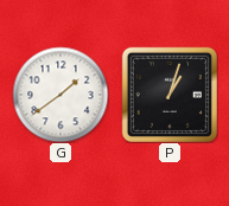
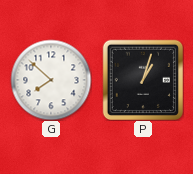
G: 1:39 -> 7:52 (51, 80)
